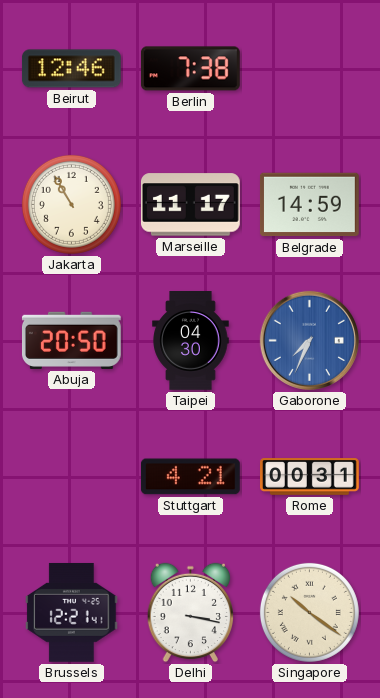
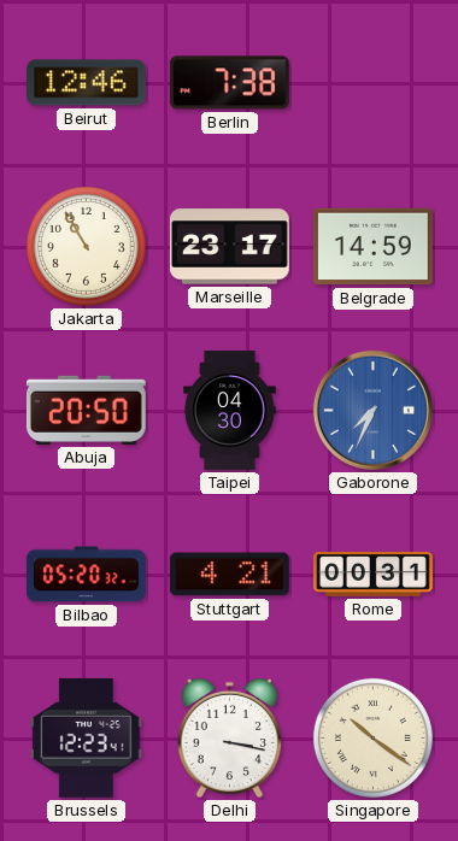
Marseille: 11:17 -> 23:17 (229, 247)
Bilbao: none -> 05:20 (87, 575)
Brussels: 12:21 -> 12:23 (87, 737)
